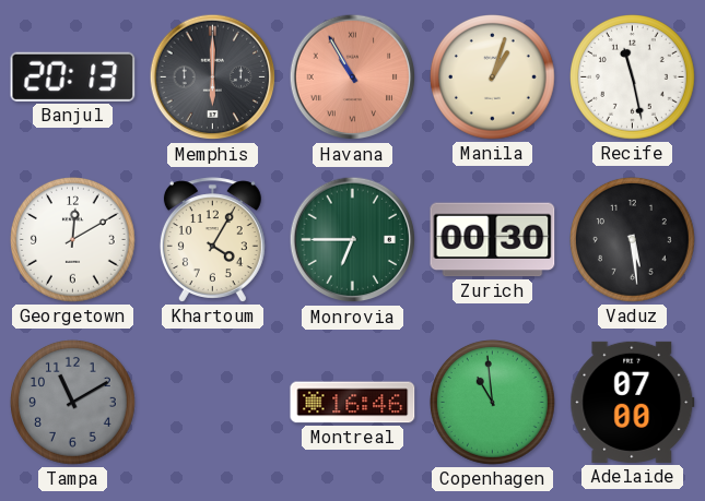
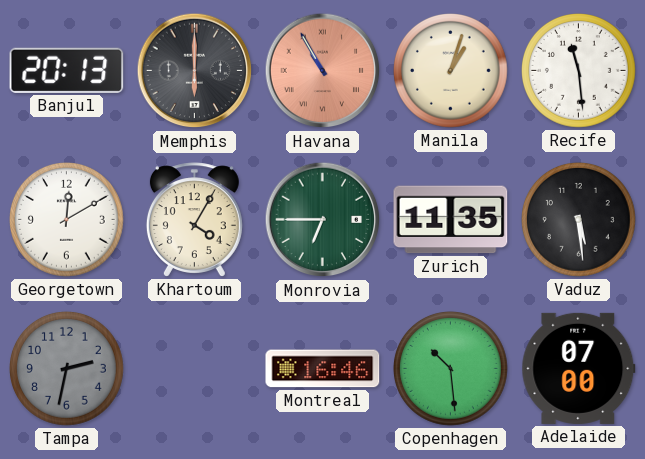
Recife: 11:28 -> 11:29 (579, 71)
Zurich: 00:30 -> 11:35 (451, 220)
Tampa: 11:10 -> 2:32 (67, 369)
Copenhagen: 10:59 -> 10:29 (451, 369)
